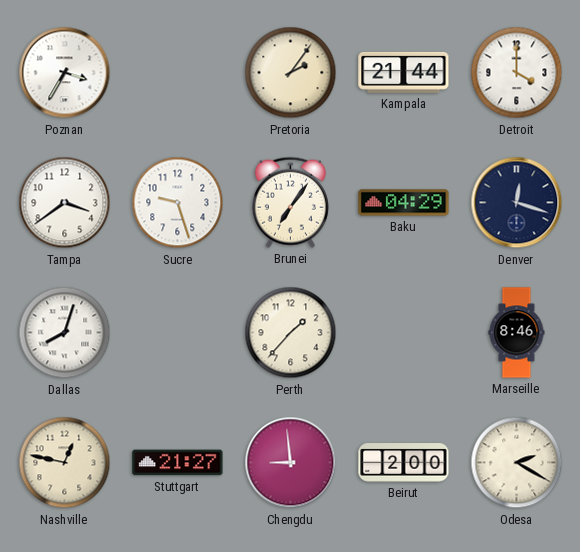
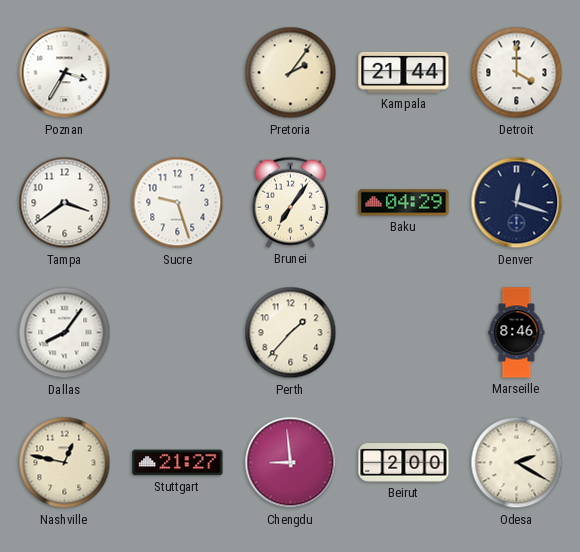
Dallas: 8:03 -> 8:06 (65, 333)
